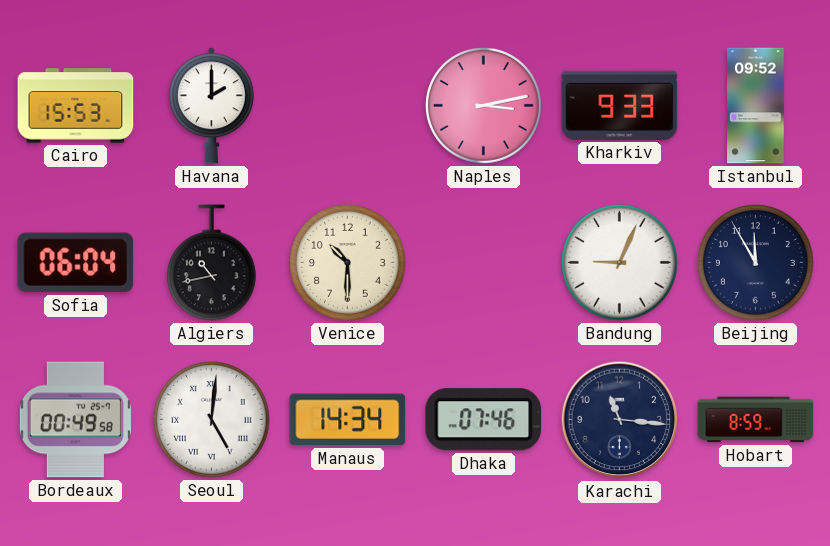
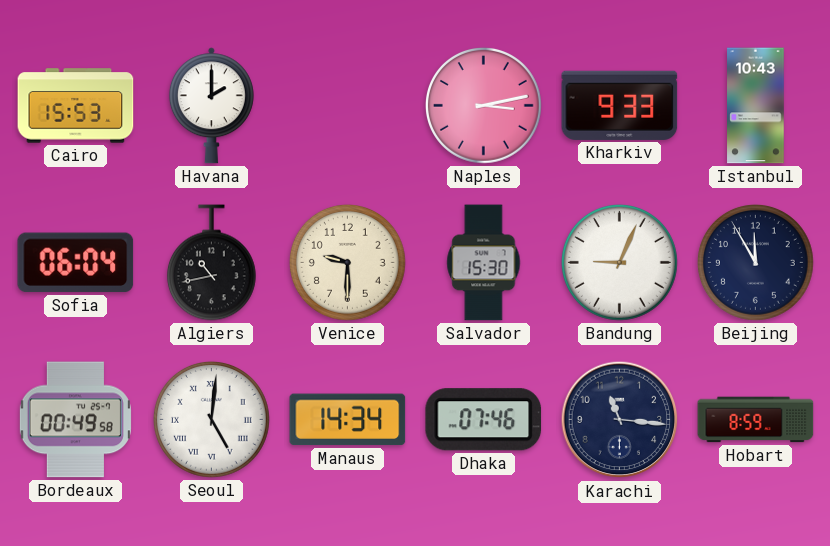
Istanbul: 09:52 -> 10:43 (756, 106)
Venice: 10:30 -> 9:30 (347, 262)
Salvador: none -> 15:30 (484, 263)
